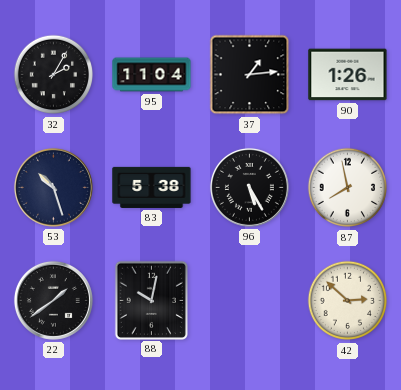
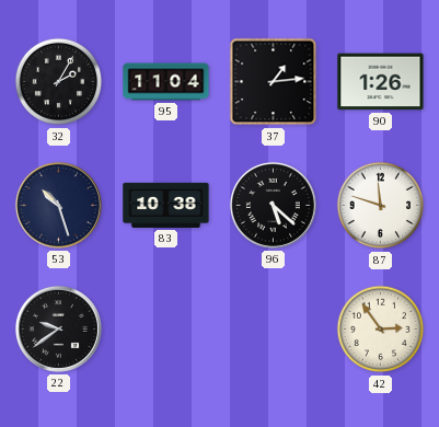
83: 5:38 -> 10:38 (166, 205)
96: 5:25 -> 5:22 (273, 205)
87: 7:58 -> 11:48 (381, 206)
22: 1:39 -> 9:39 (58, 328)
88: 10:02 -> none (151, 300)
42: 2:52 -> 2:54 (381, 330)
